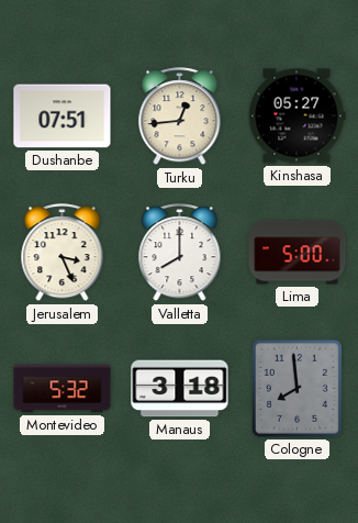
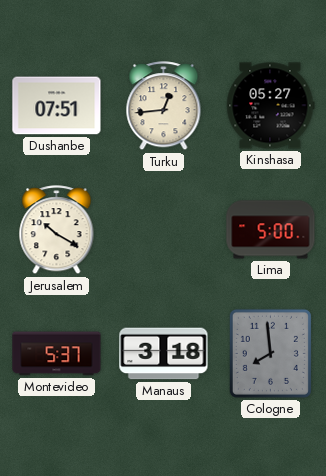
Jerusalem: 3:26 -> 10:20 (57, 230)
Valletta: 8:00 -> none (180, 253)
Montevideo: 5:32 -> 5:37 (57, 354)
